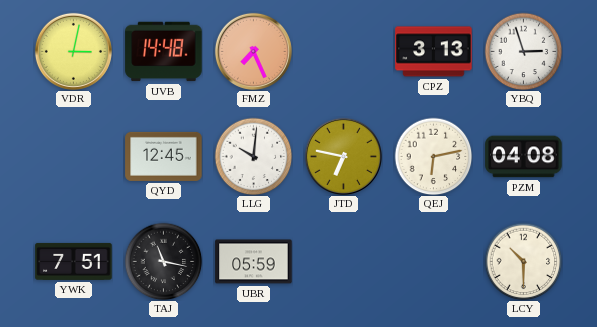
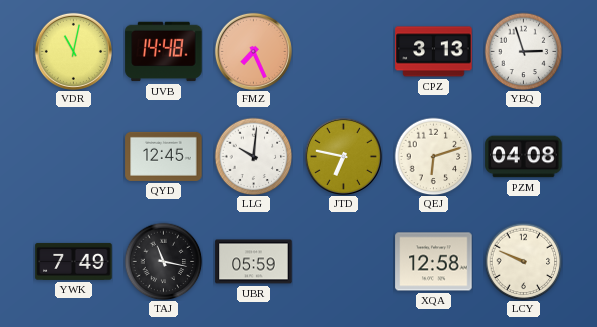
VDR: 3:02 -> 11:02 (73, 51)
QEJ: 6:13 -> 6:12 (433, 156)
YWK: 7:51 -> 7:49 (74, 261)
XQA: none -> 12:58 (434, 262)
LCY: 10:30 -> 9:49 (523, 261)
